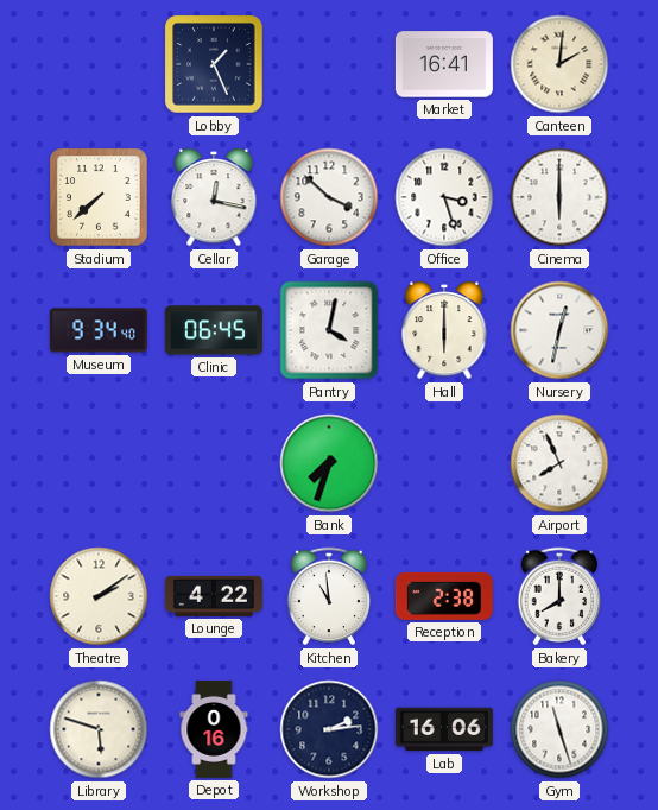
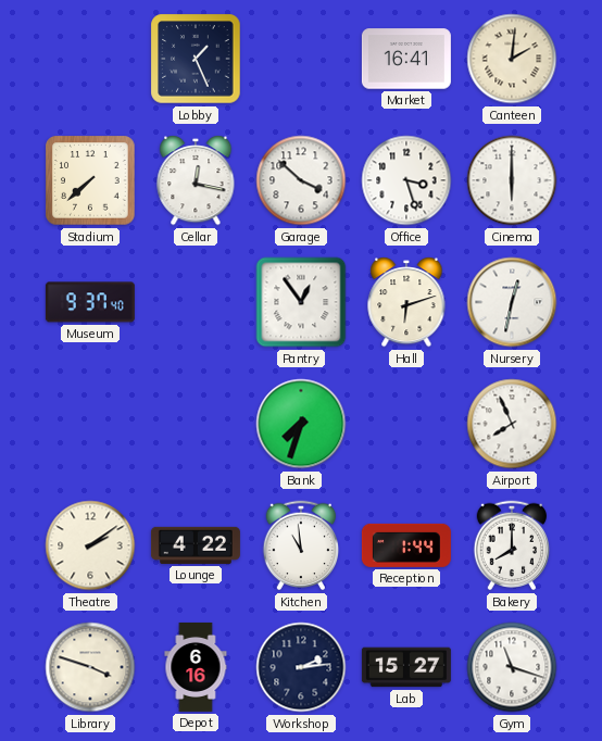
Museum: 9:34 -> 9:37 (90, 302)
Clinic: 06:45 -> none (214, 330)
Pantry: 4:02 -> 12:54 (301, 302)
Hall: 6:00 -> 6:12 (406, 302)
Reception: 2:38 -> 1:44 (406, 545)
Library: 5:48 -> 3:48 (90, 667)
Depot: 0:16 -> 6:16 (196, 667)
Lab: 16:06 -> 15:27 (406, 667)
Gym: 11:27 -> 11:18 (512, 667)
